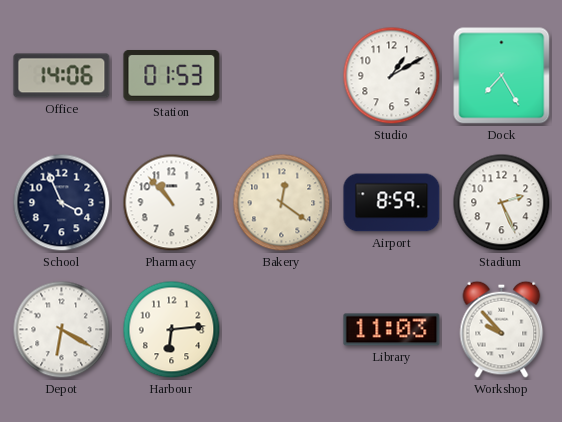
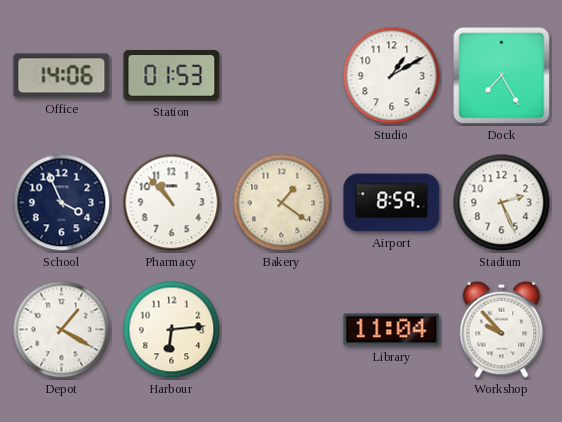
Bakery: 12:21 -> 1:21 (282, 203)
Depot: 6:20 -> 1:20 (62, 330)
Library: 11:03 -> 11:04 (392, 330)
